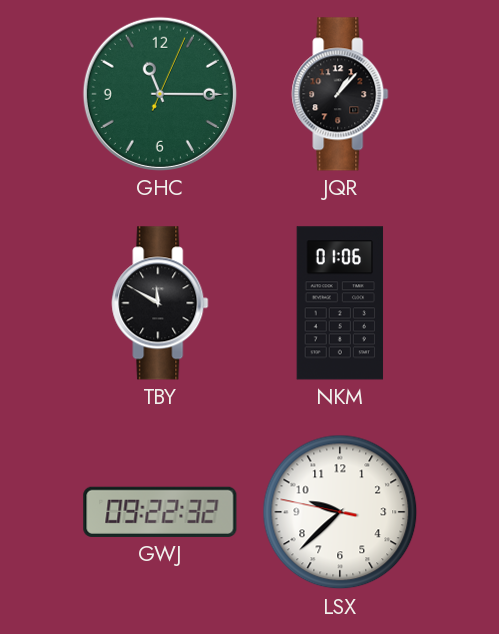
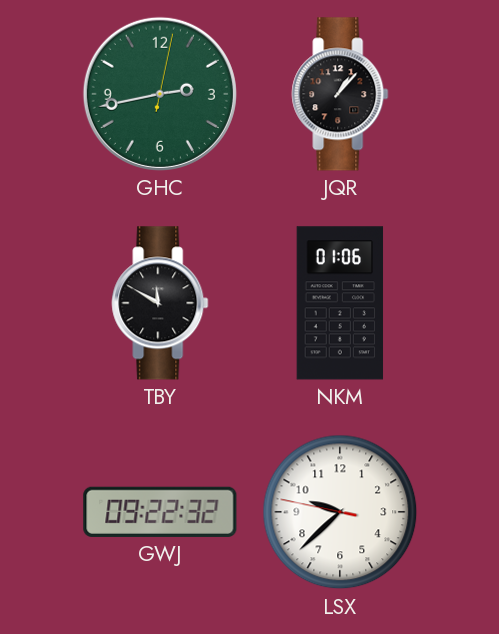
GHC: 11:15 -> 2:43 (160, 94)
